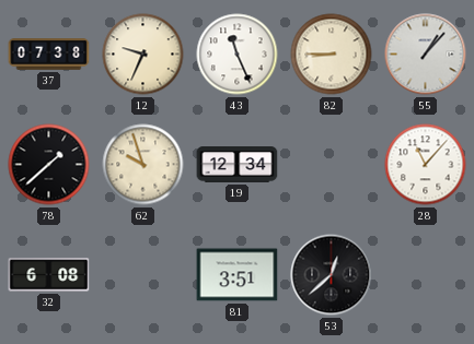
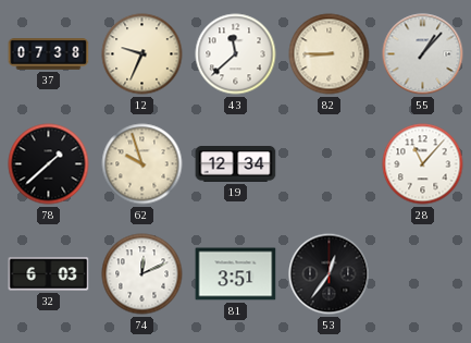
43: 11:26 -> 11:38 (236, 54)
32: 6:08 -> 6:03 (49, 274)
74: none -> 12:11 (142, 274)
53: 12:38 -> 12:36 (330, 274)
